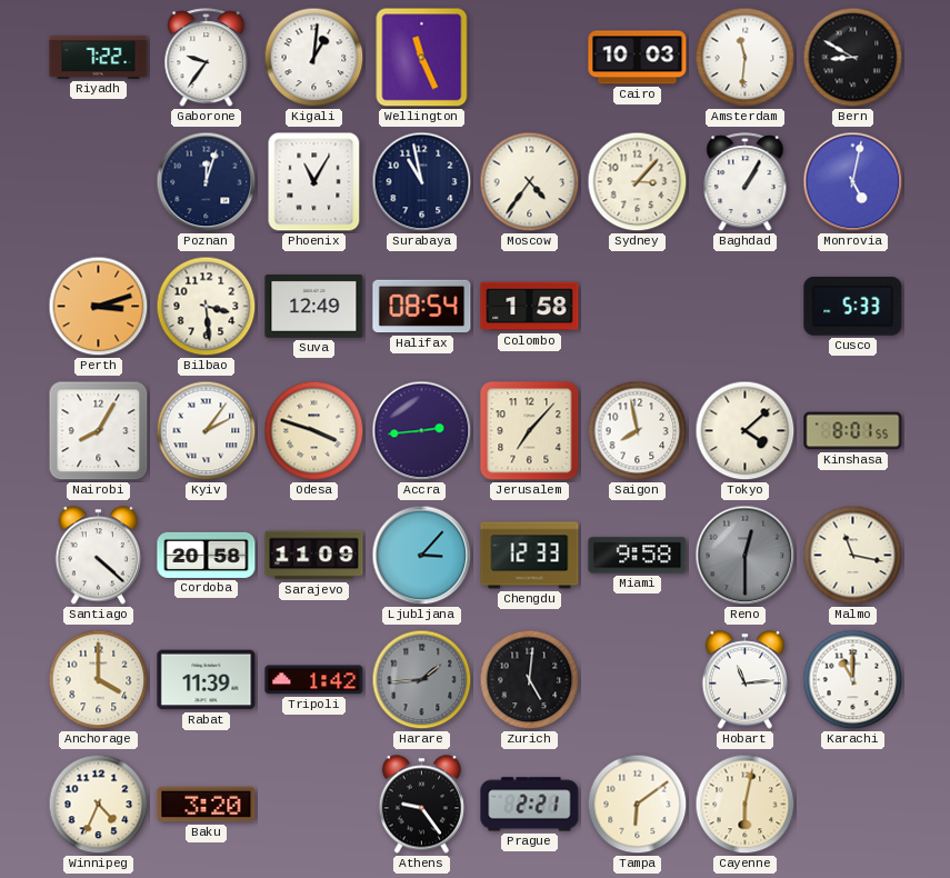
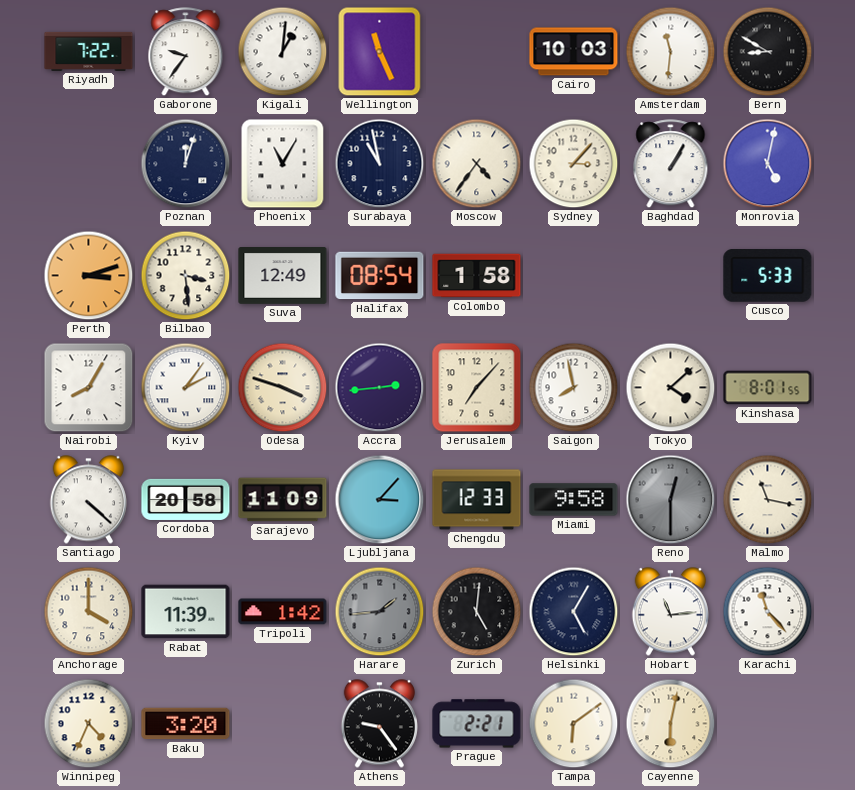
Helsinki: none -> 5:05 (574, 612)
Karachi: 11:00 -> 11:23 (768, 612)
